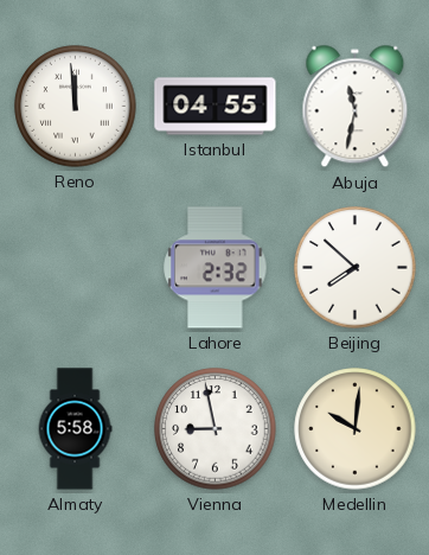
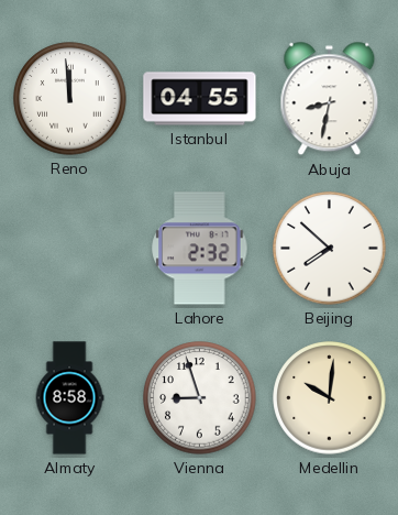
Abuja: 11:32 -> 8:32 (330, 99)
Almaty: 5:58 -> 8:58 (69, 398)
Vienna: 8:58 -> 8:57 (200, 398)
